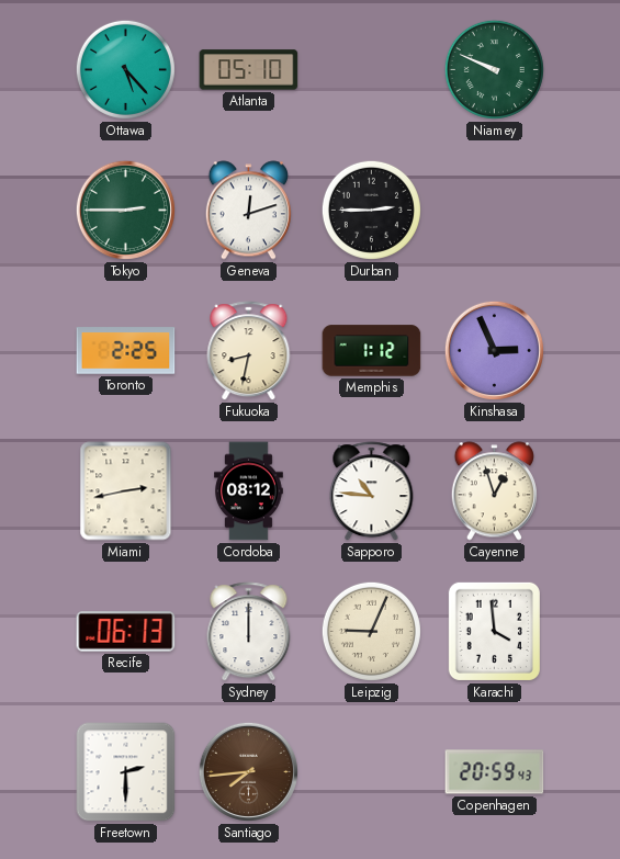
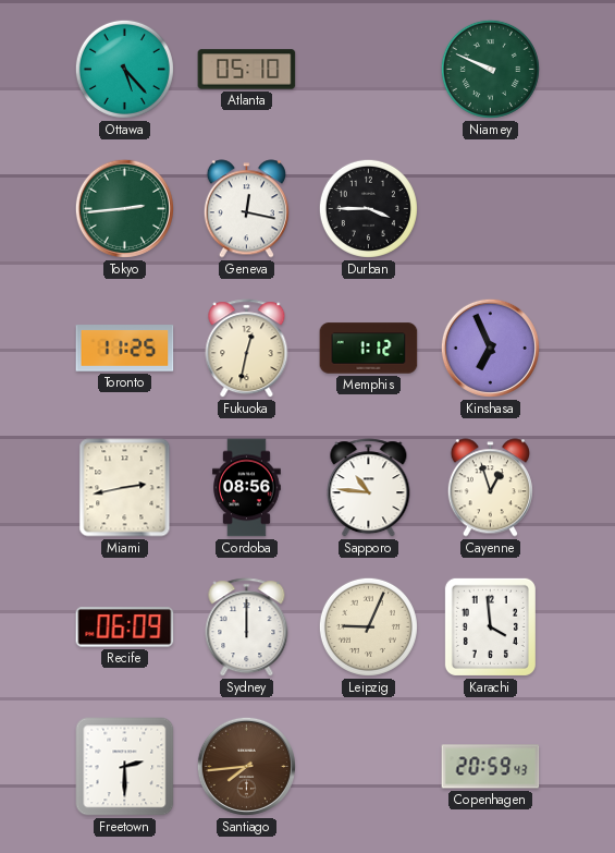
Tokyo: 2:45 -> 2:44 (124, 208)
Geneva: 12:12 -> 12:17 (246, 209)
Durban: 2:45 -> 3:45 (368, 208)
Toronto: 2:25 -> 11:25 (125, 349)
Fukuoka: 8:32 -> 12:32 (247, 349)
Kinshasa: 2:56 -> 6:56 (490, 348)
Cordoba: 08:12 -> 08:56 (247, 488)
Recife: 06:13 -> 06:09 (125, 627)
